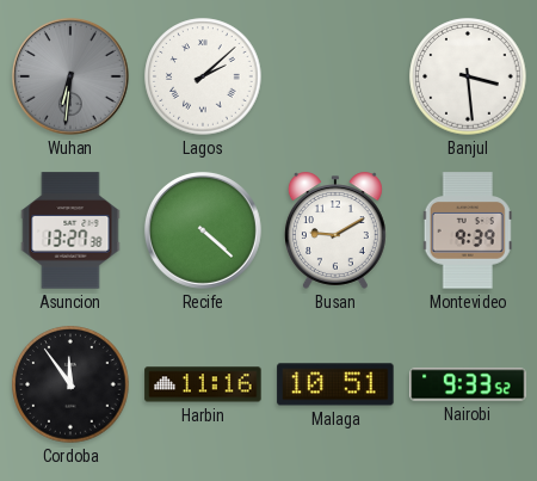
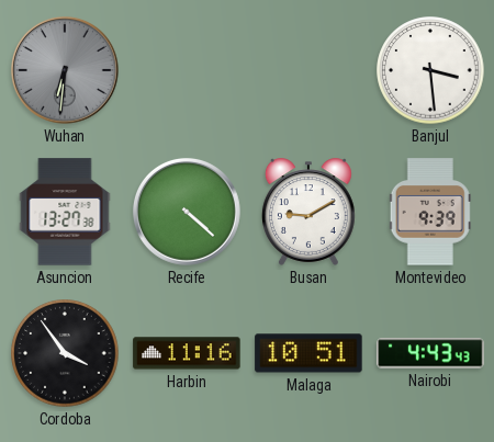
Lagos: 2:08 -> none (203, 76)
Cordoba: 11:54 -> 3:54 (65, 353)
Nairobi: 9:33 -> 4:43 (430, 353)
